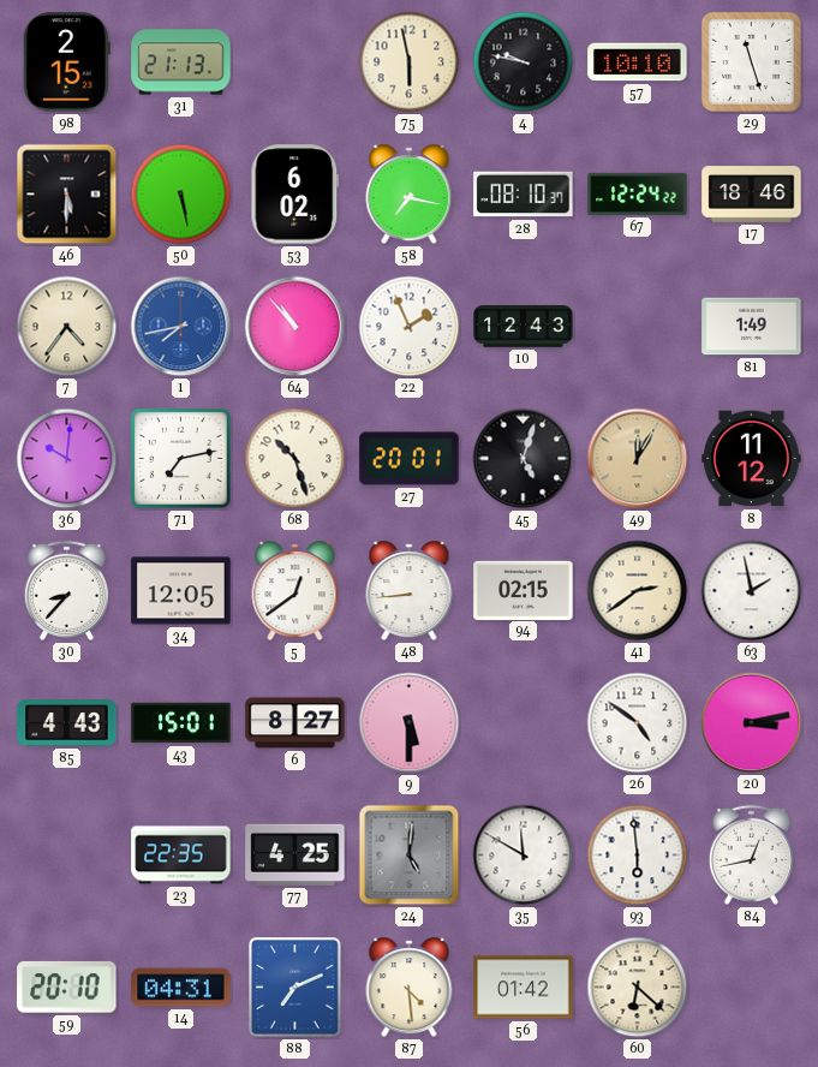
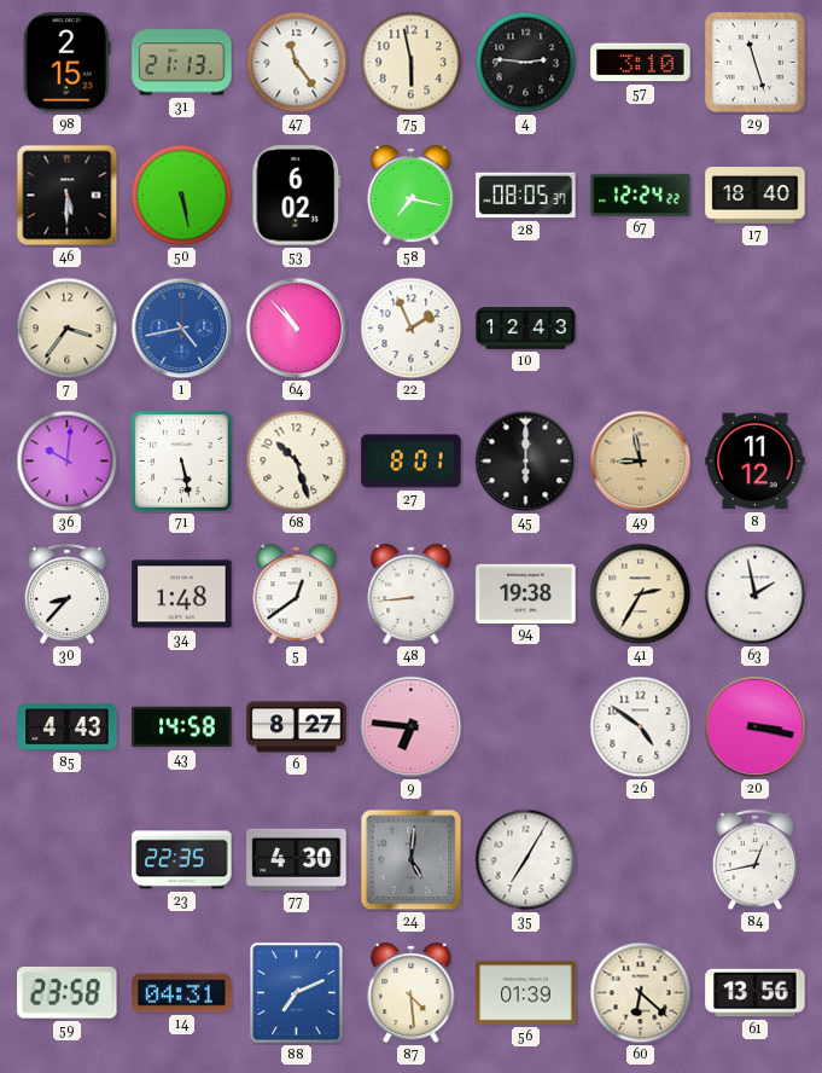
47: none -> 11:24 (297, 63)
4: 9:47 -> 2:46 (526, 63)
57: 10:10 -> 3:10 (641, 63)
28: 08:10 -> 08:05 (526, 196)
17: 18:46 -> 18:40 (756, 196)
7: 4:36 -> 3:36 (68, 329)
1: 7:43 -> 4:43 (182, 329)
81: 1:49 -> none (752, 327)
71: 7:13 -> 5:28 (182, 462)
27: 20:01 -> 8:01 (412, 462)
45: 5:03 -> 6:00 (526, 462)
49: 12:05 -> 8:58 (641, 462)
34: 12:05 -> 1:48 (182, 594)
94: 02:15 -> 19:38 (526, 593)
41: 2:39 -> 2:35 (641, 594)
43: 15:01 -> 14:58 (182, 727)
9: 5:30 -> 6:46 (412, 727)
20: 3:13 -> 3:17 (756, 727)
77: 4:25 -> 4:30 (297, 859)
35: 11:50 -> 7:05 (526, 860)
93: 5:59 -> none (638, 856)
59: 20:10 -> 23:58 (68, 993)
56: 01:42 -> 01:39 (526, 993)
61: none -> 13:56 (756, 993)
